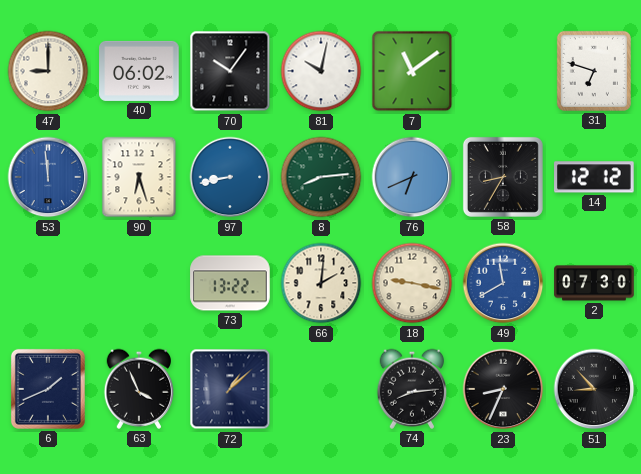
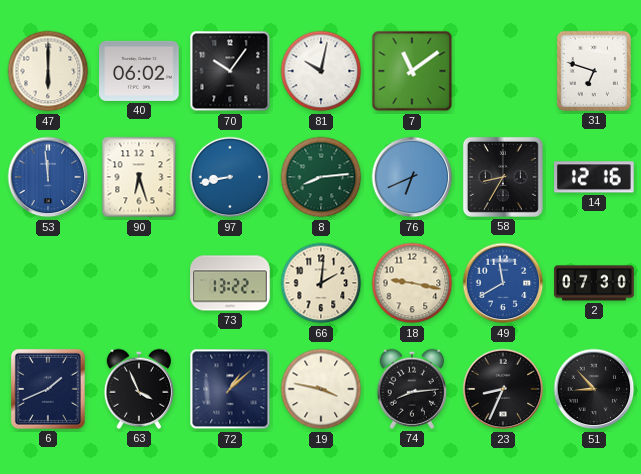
47: 9:00 -> 6:00 (48, 71)
14: 12:12 -> 12:16 (594, 177)
19: none -> 3:47 (321, 389)
